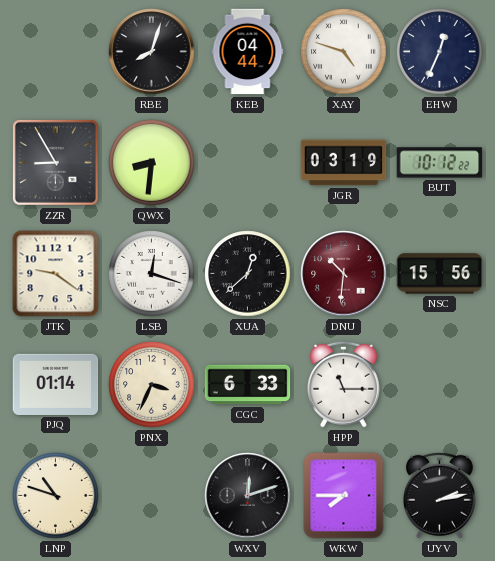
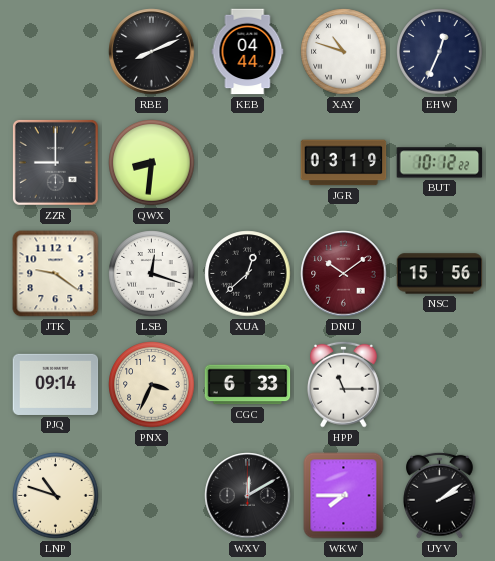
RBE: 8:03 -> 8:11 (152, 52)
XAY: 4:48 -> 10:48 (344, 52)
ZZR: 8:55 -> 9:00 (55, 162)
DNU: 10:31 -> 10:09 (344, 274)
PJQ: 01:14 -> 09:14 (56, 384)
WXV: 12:12 -> 12:10 (248, 496)
UYV: 2:13 -> 2:09 (440, 495)
